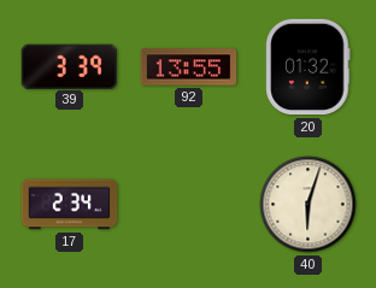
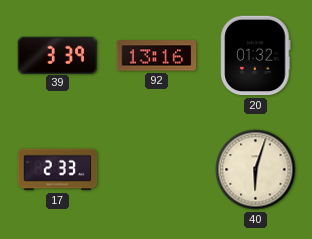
92: 13:55 -> 13:16 (157, 56)
17: 2:34 -> 2:33 (58, 170)
